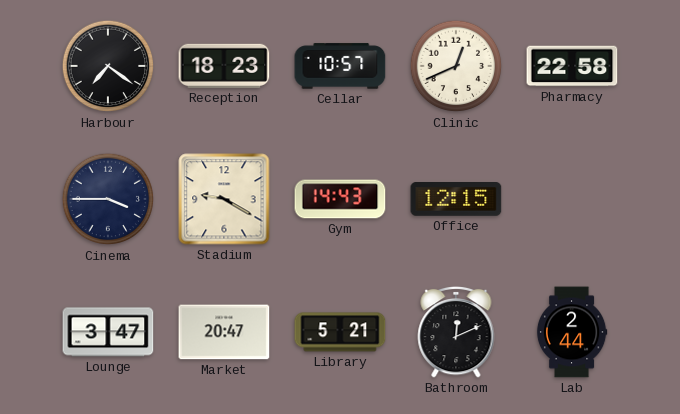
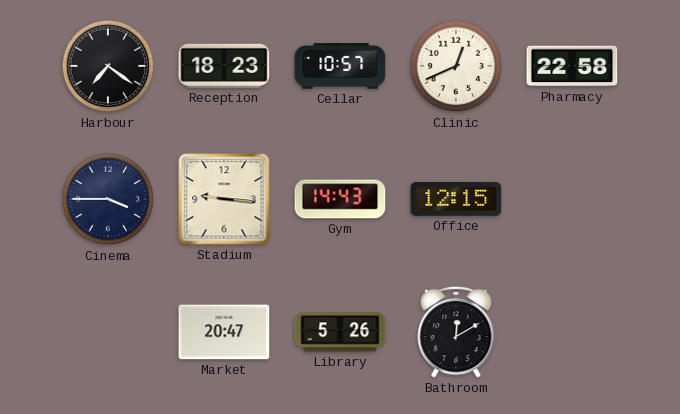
Stadium: 9:20 -> 9:16 (224, 199)
Lounge: 3:47 -> none (108, 332)
Library: 5:21 -> 5:26 (340, 332)
Bathroom: 12:11 -> 12:10 (456, 332)
Lab: 2:44 -> none (572, 332)
